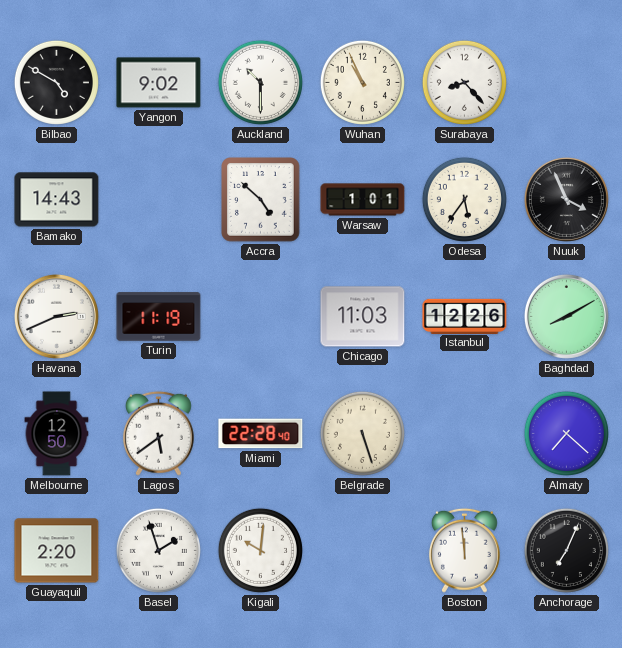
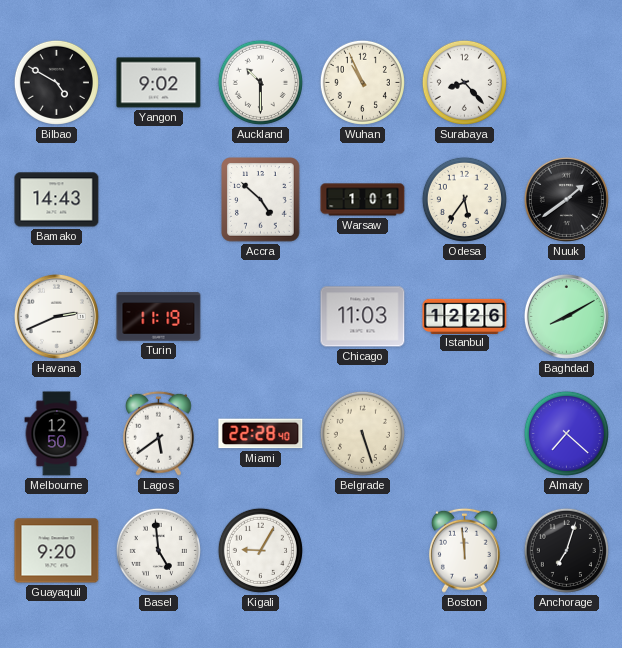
Nuuk: 3:56 -> 1:39 (566, 199)
Guayaquil: 2:20 -> 9:20 (57, 551)
Basel: 1:57 -> 4:59 (158, 550)
Kigali: 10:01 -> 9:05 (260, 550)
Anchorage: 7:04 -> 7:03 (566, 550)
